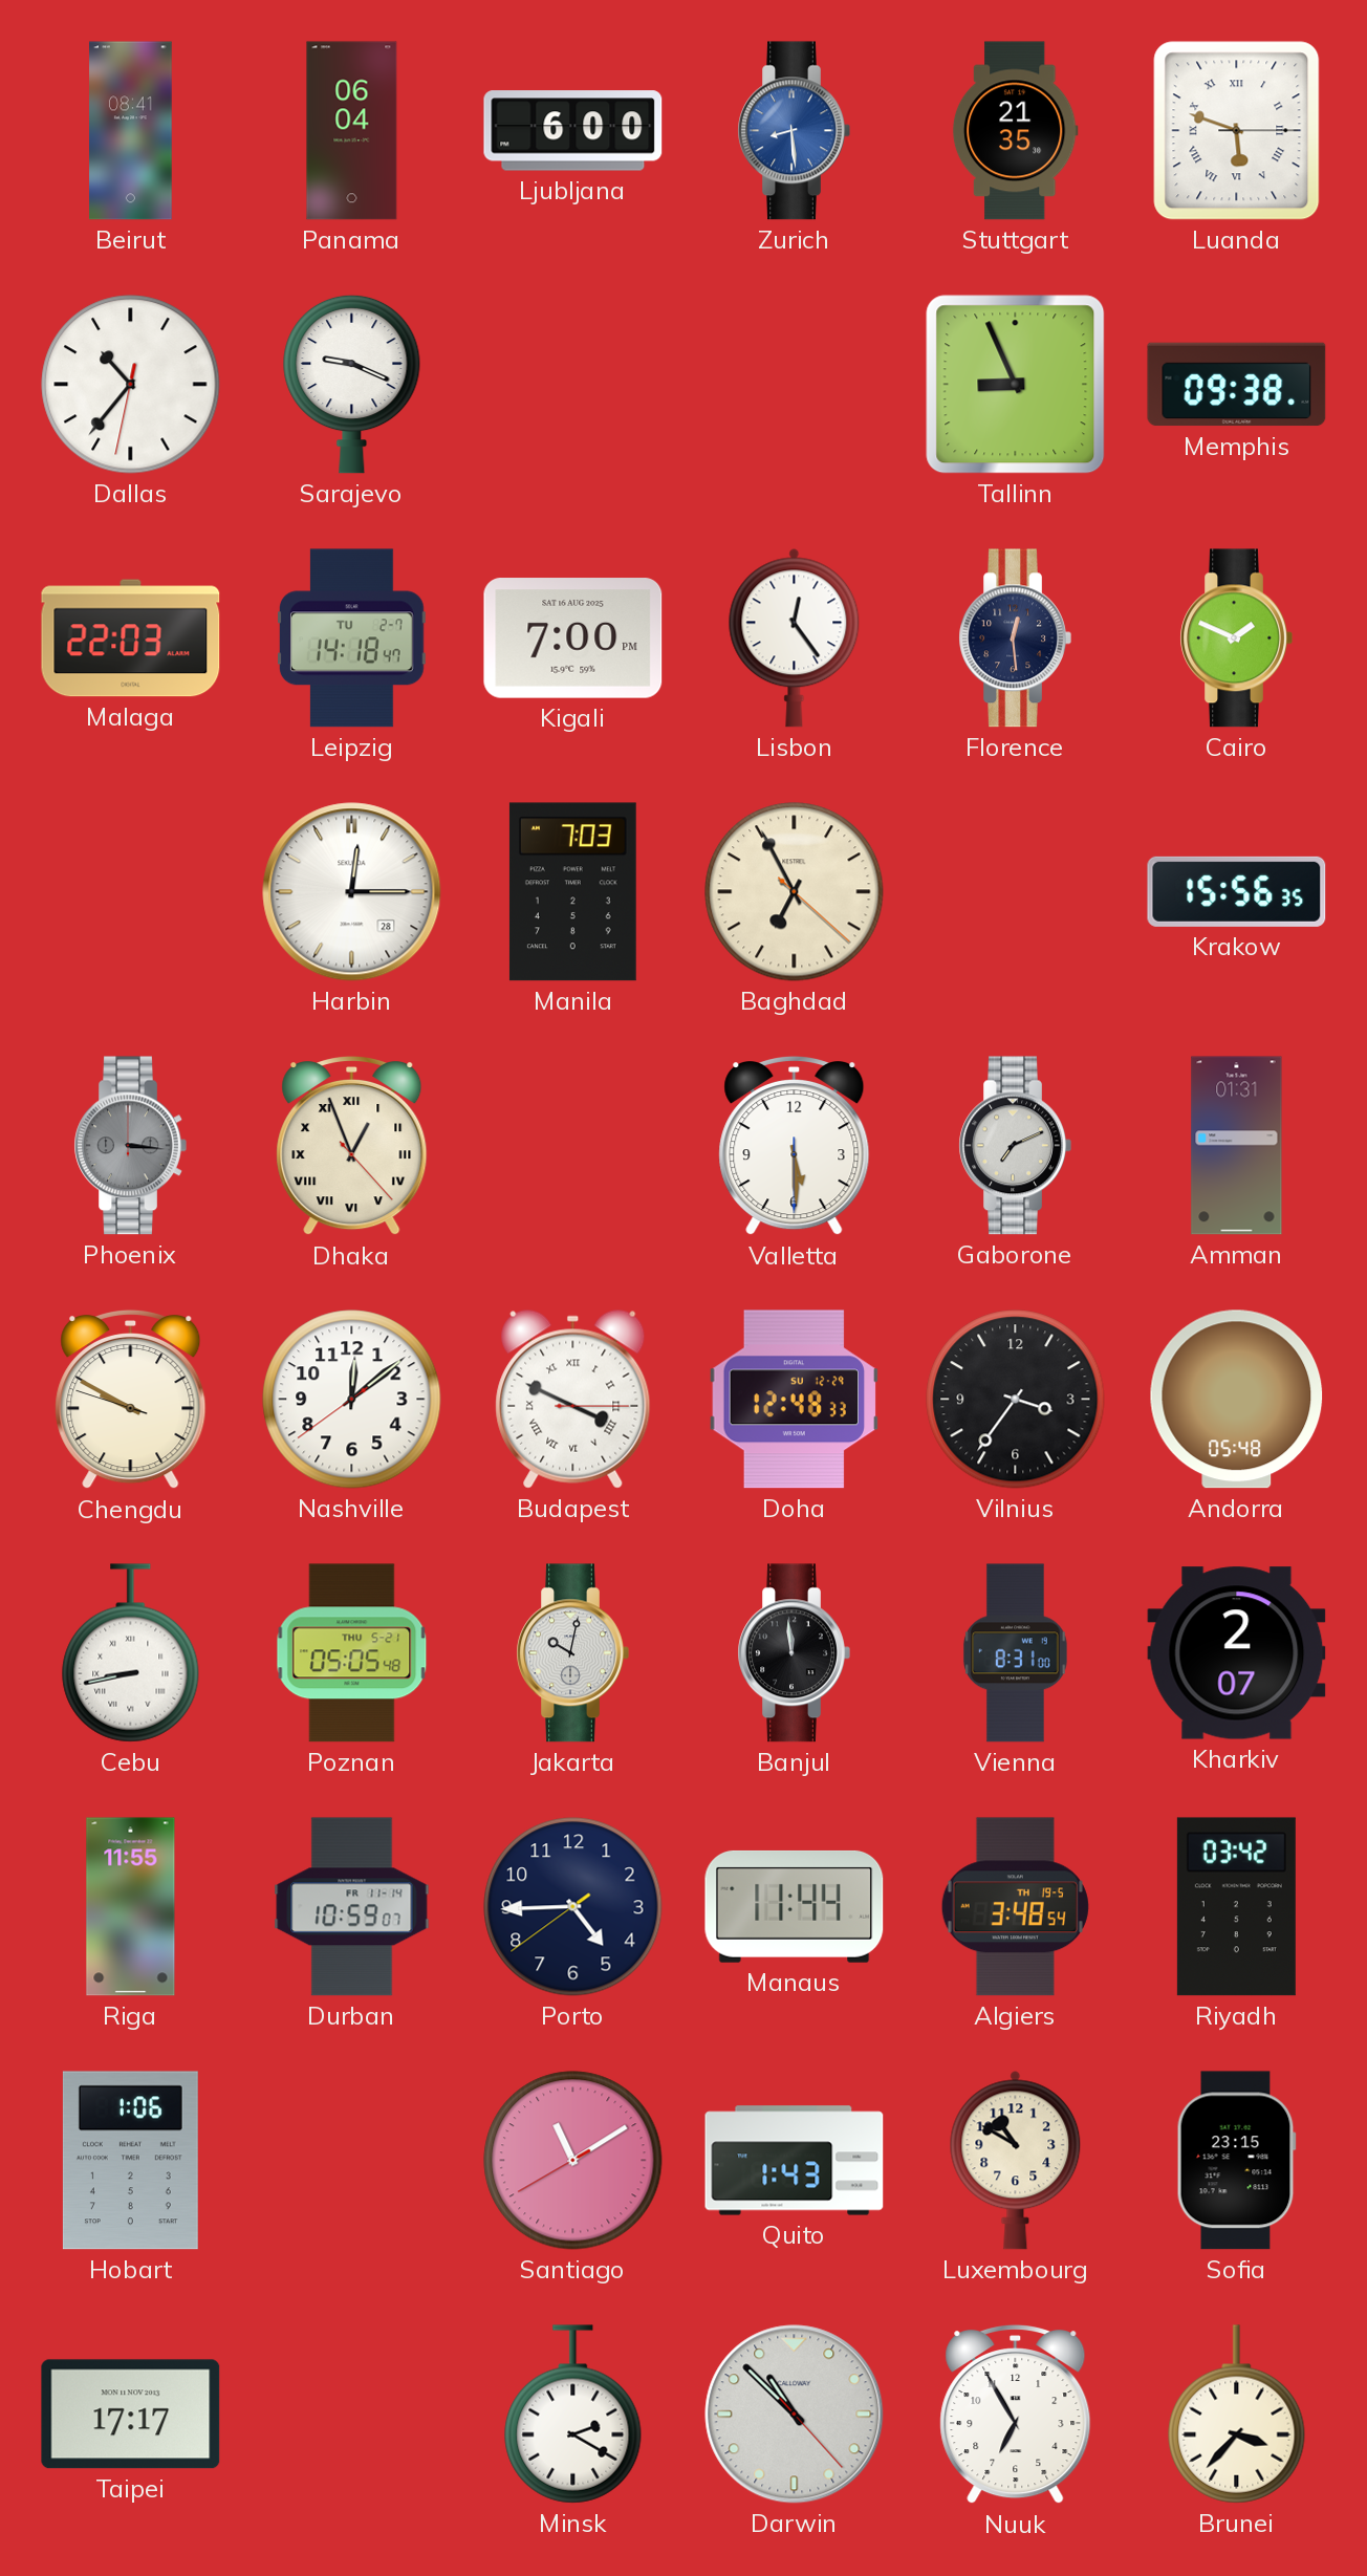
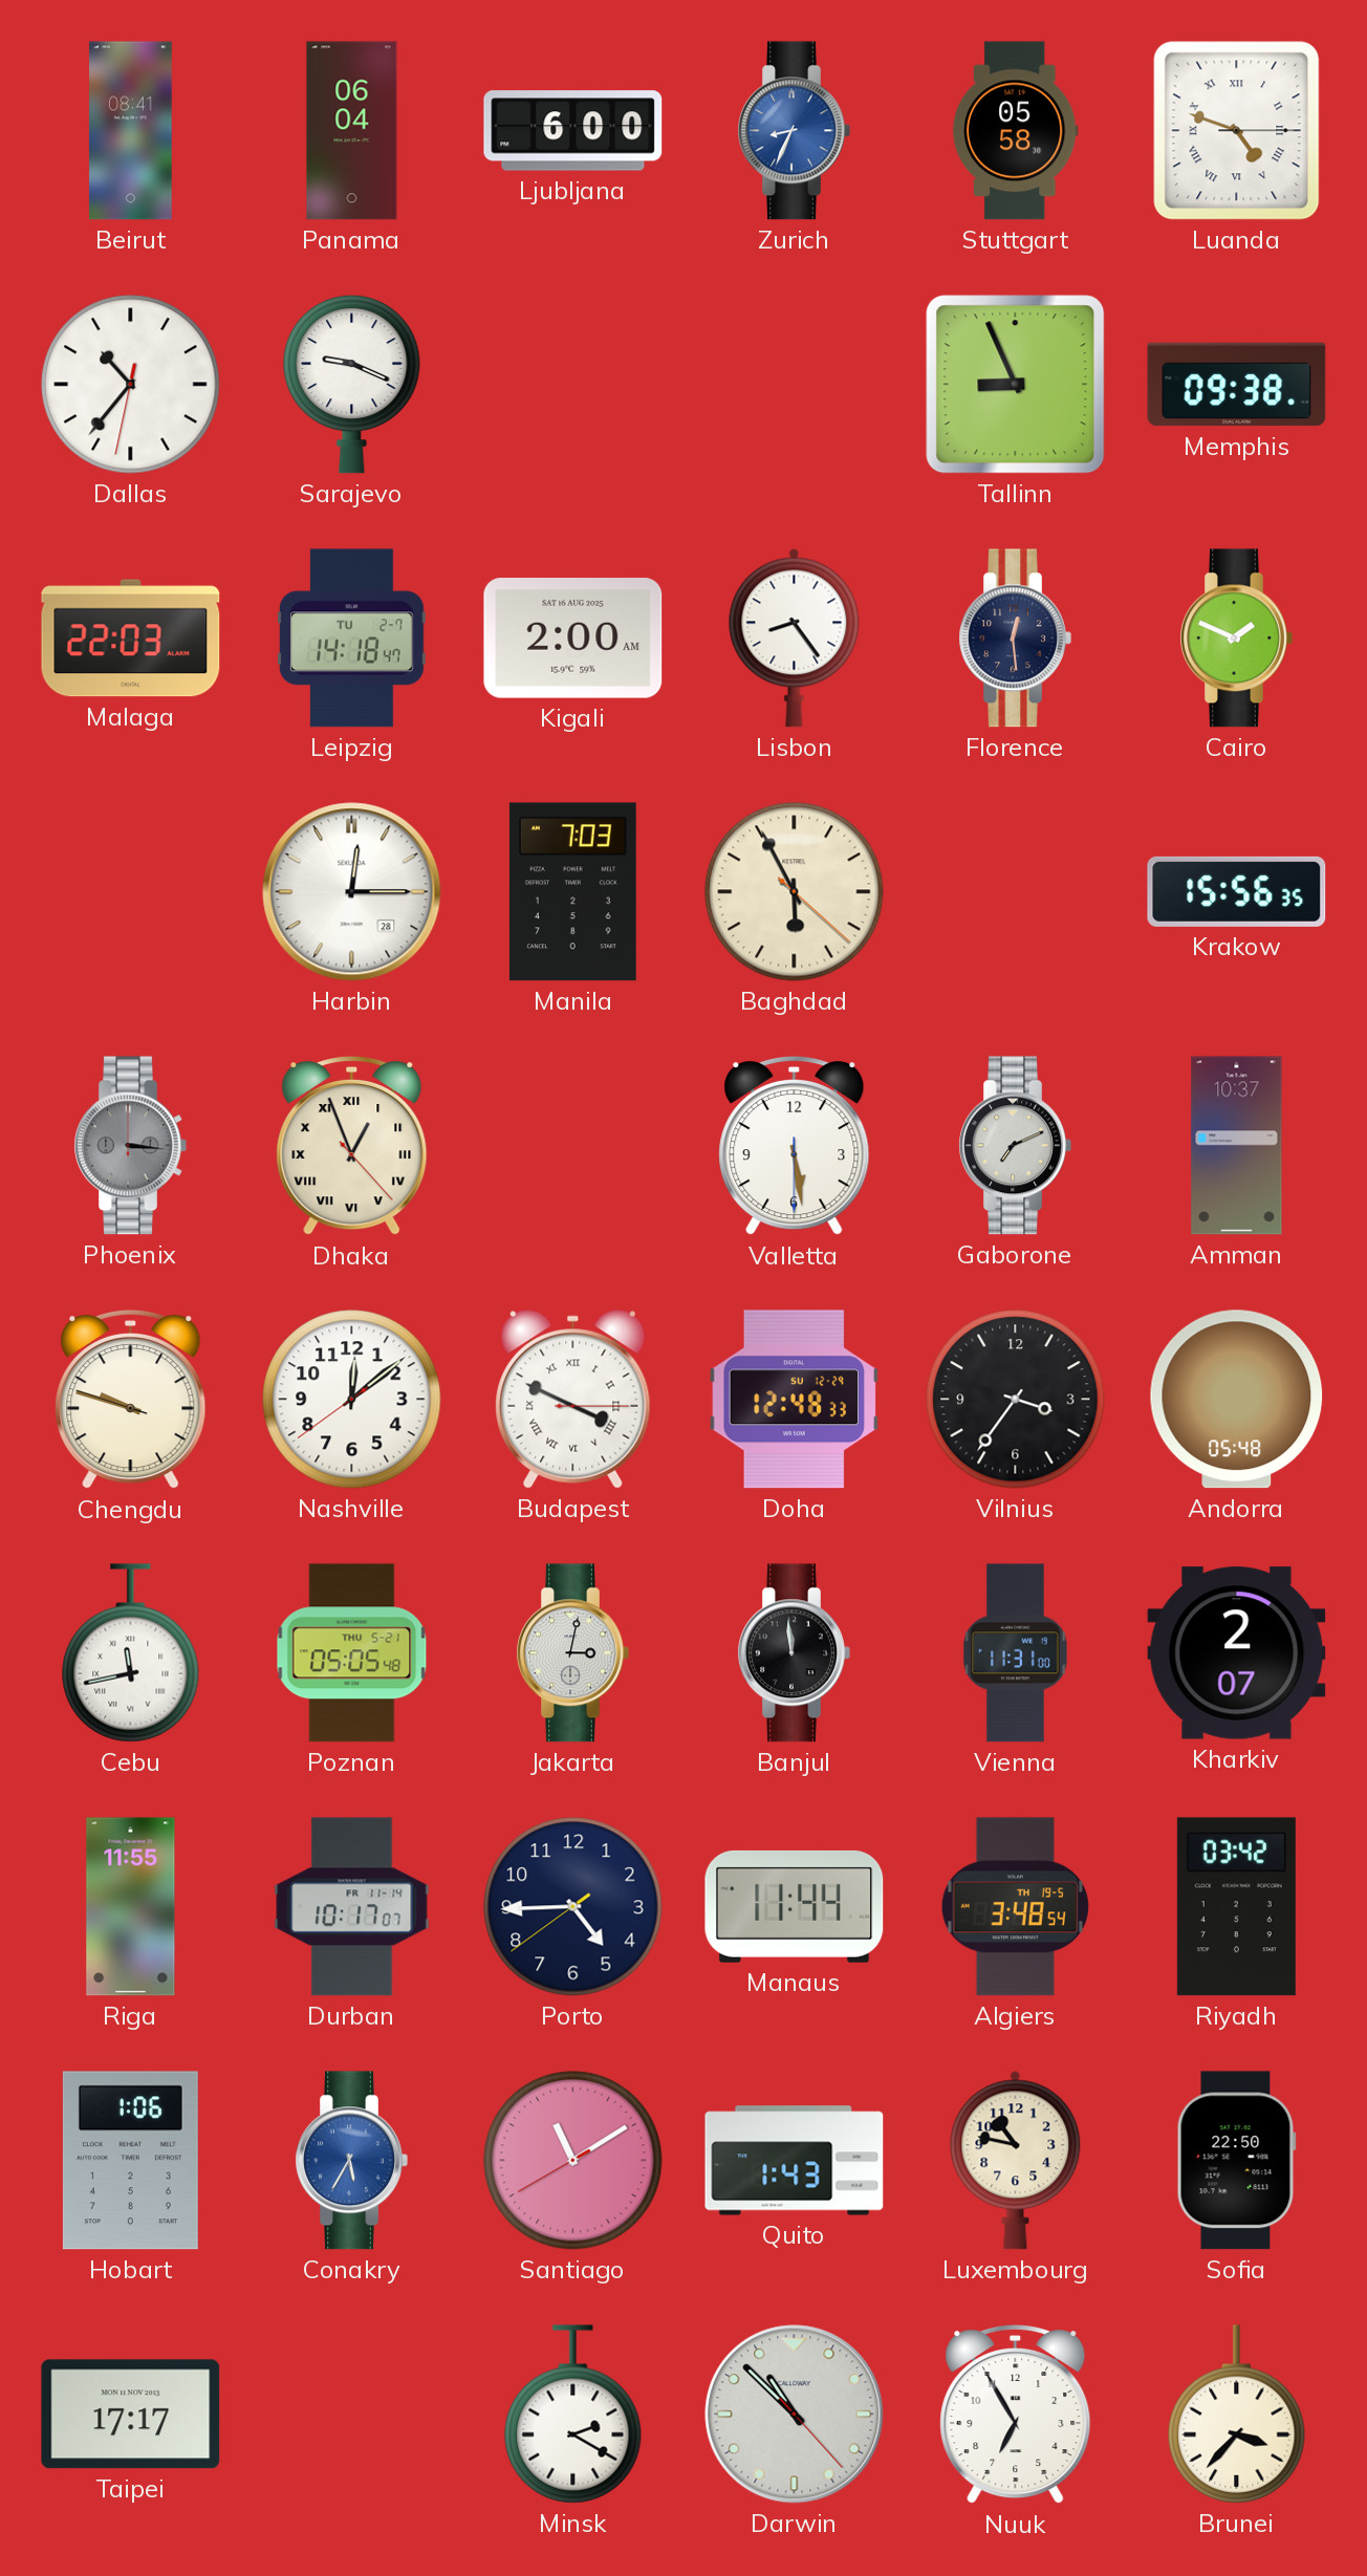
Zurich: 8:29 -> 8:34 (794, 131)
Stuttgart: 21:35 -> 05:58 (1015, 131)
Luanda: 5:48 -> 4:48 (1237, 131)
Kigali: 7:00 -> 2:00 (573, 638)
Lisbon: 12:24 -> 8:24 (795, 638)
Baghdad: 6:55 -> 5:55 (795, 892)
Valletta: 5:29 -> 5:28 (795, 1146)
Amman: 01:31 -> 10:37 (1237, 1146)
Chengdu: 9:49 -> 9:47 (131, 1400)
Cebu: 8:43 -> 11:43 (131, 1653)
Jakarta: 10:02 -> 3:02 (572, 1653)
Vienna: 8:31 -> 11:31 (1016, 1653)
Durban: 10:59 -> 10:17 (352, 1907)
Conakry: none -> 5:35 (351, 2161)
Luxembourg: 10:50 -> 10:47 (1016, 2161)
Sofia: 23:15 -> 22:50 (1236, 2161)
